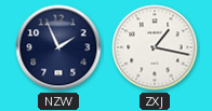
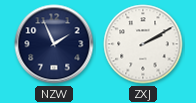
ZXJ: 1:17 -> 2:10 (143, 44)
